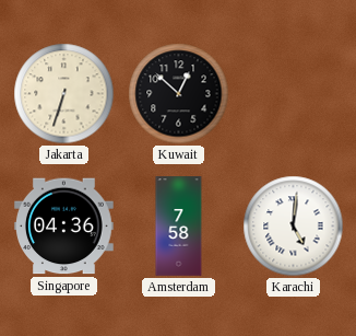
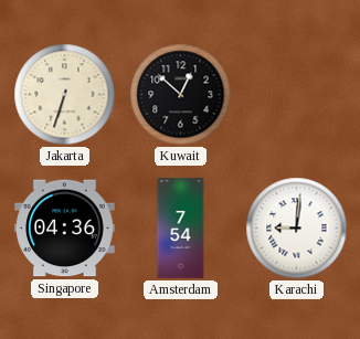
Amsterdam: 7:58 -> 7:54 (181, 229)
Karachi: 5:01 -> 9:01 (297, 229)
